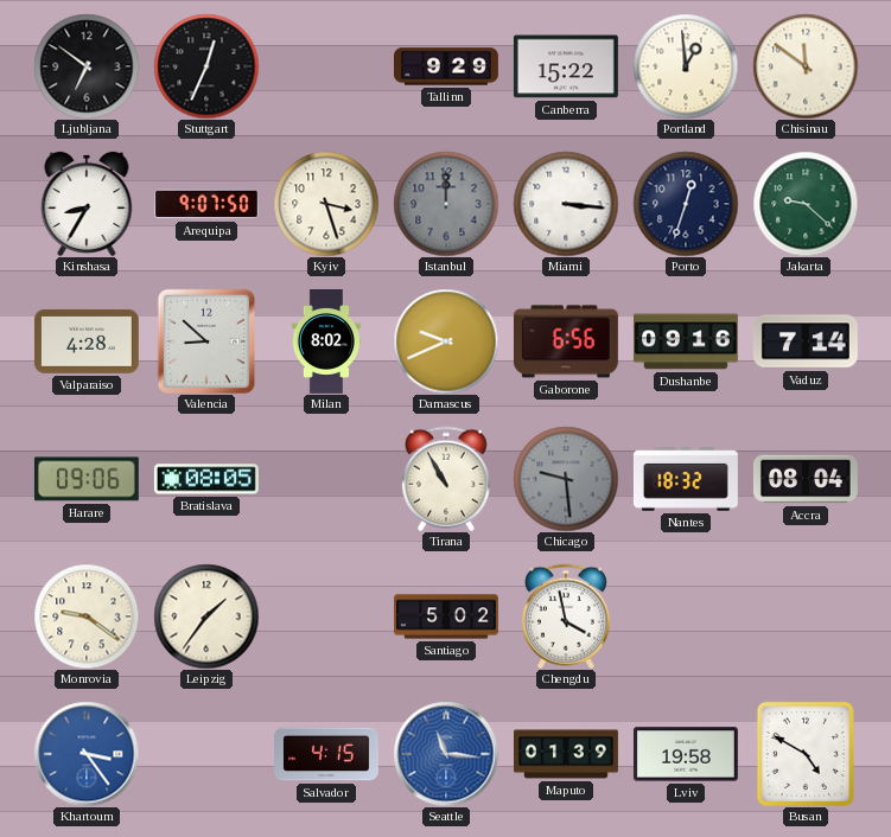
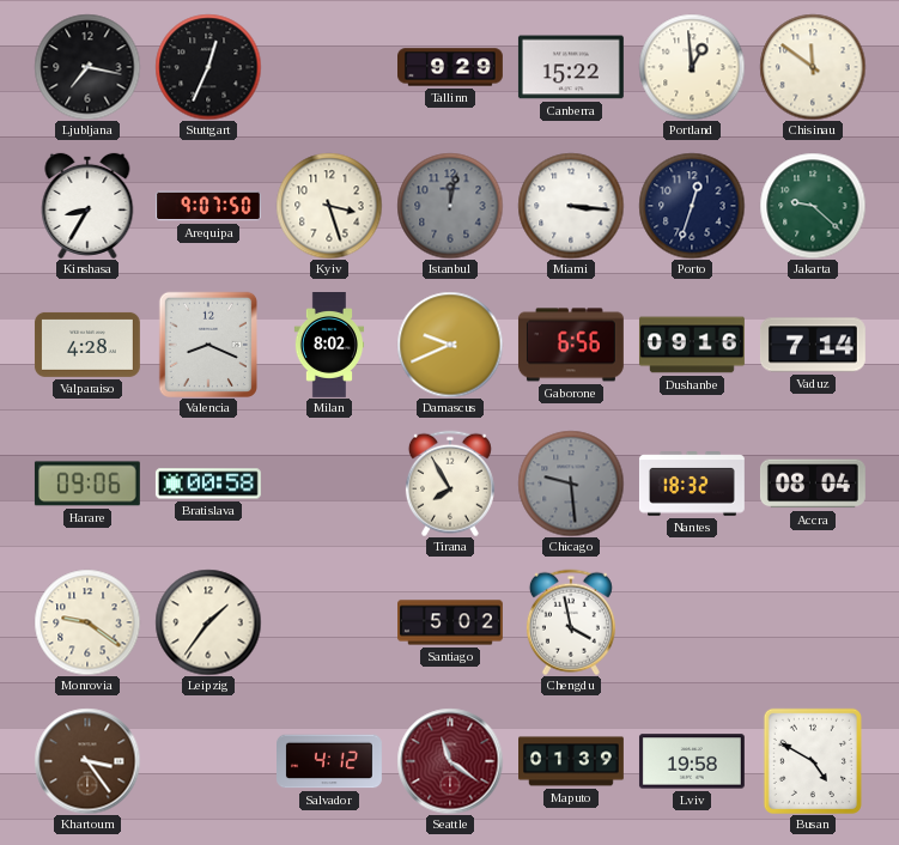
Ljubljana: 6:51 -> 7:17 (87, 67)
Istanbul: 12:00 -> 12:02 (450, 206)
Valencia: 8:52 -> 8:19 (207, 344)
Bratislava: 08:05 -> 00:58 (208, 484)
Tirana: 10:55 -> 7:55 (450, 484)
Khartoum dial: blue -> brown (87, 761)
Salvador: 4:15 -> 4:12 (330, 761)
Seattle: 11:16 -> 11:21 (450, 761)
Seattle dial: blue -> burgundy (450, 761)
